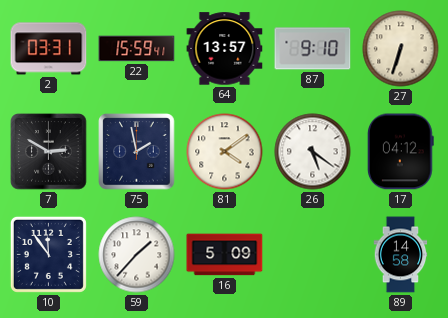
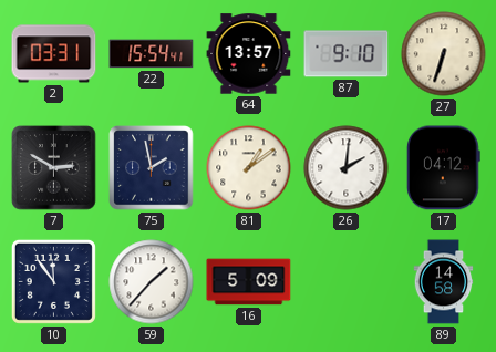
22: 15:59 -> 15:54 (152, 54)
81: 4:09 -> 1:09 (249, 168)
26: 5:21 -> 2:01 (347, 168)
